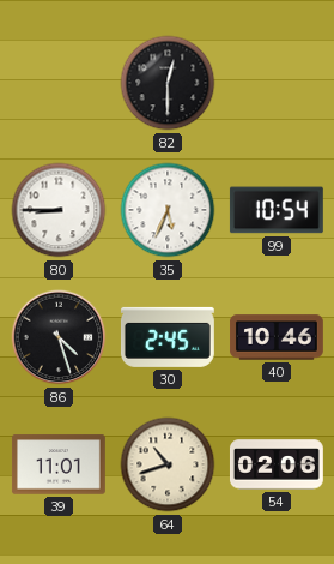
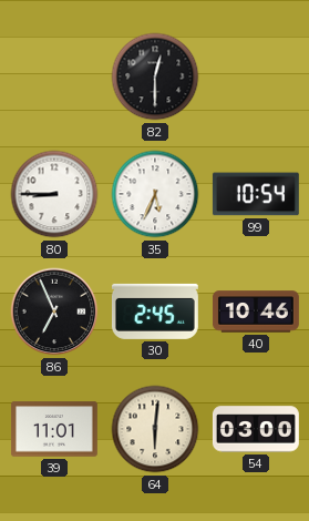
86: 4:27 -> 6:56 (54, 311)
64: 10:42 -> 6:01 (155, 429)
54: 02:06 -> 03:00 (256, 429)
